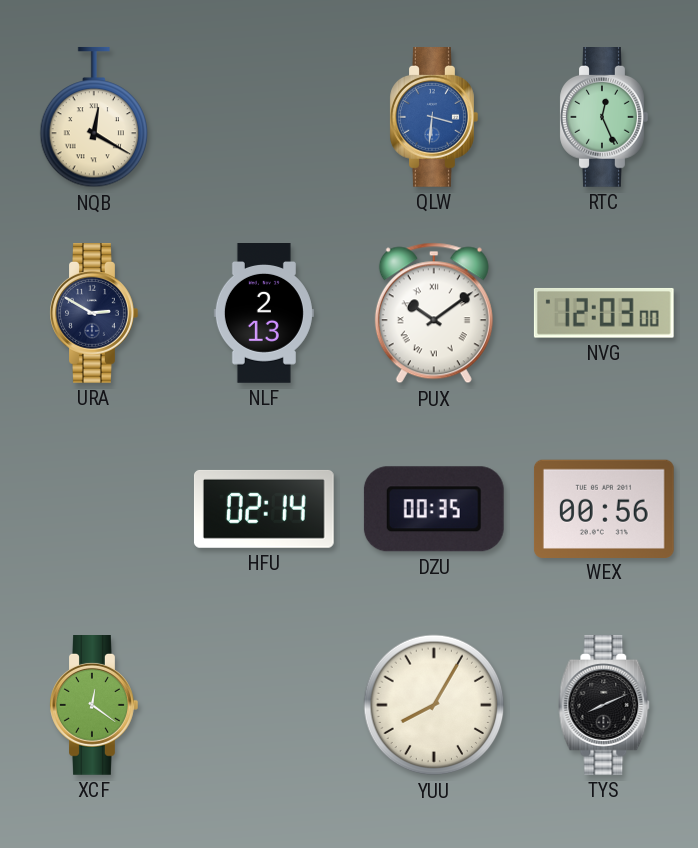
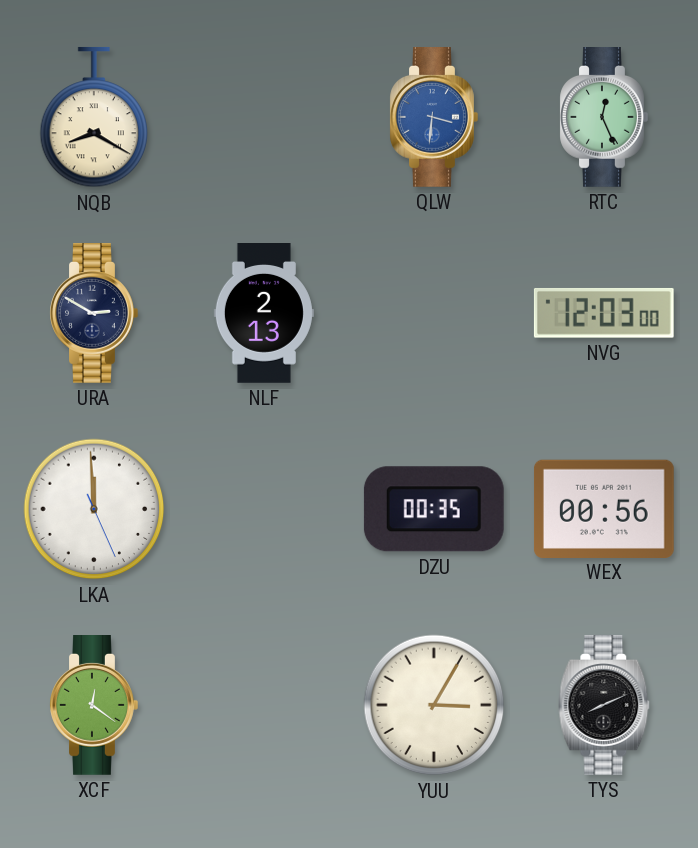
NQB: 12:20 -> 8:20 (94, 117)
PUX: 10:09 -> none (434, 313)
LKA: none -> 11:59 (94, 509)
HFU: 02:14 -> none (264, 509)
YUU: 8:05 -> 3:05 (434, 705)
